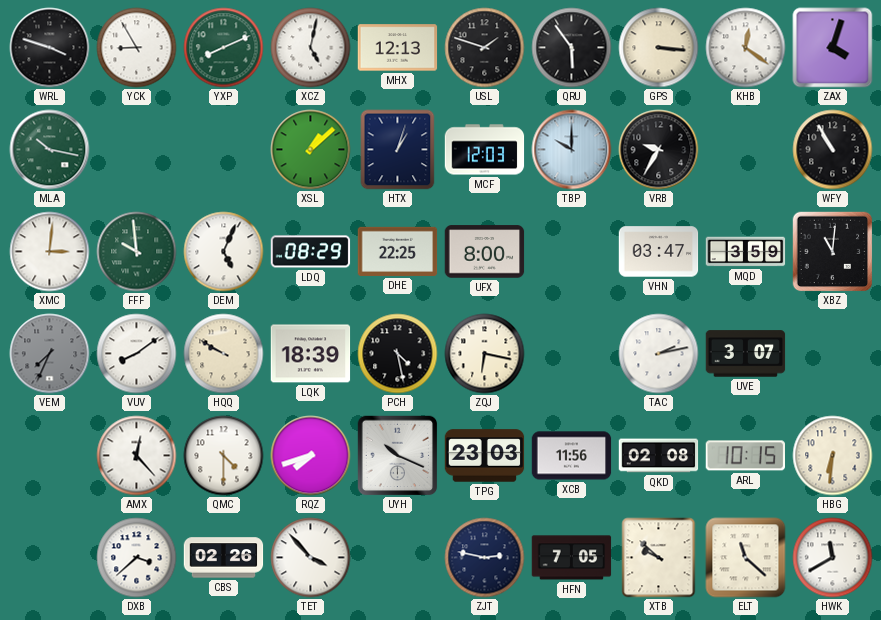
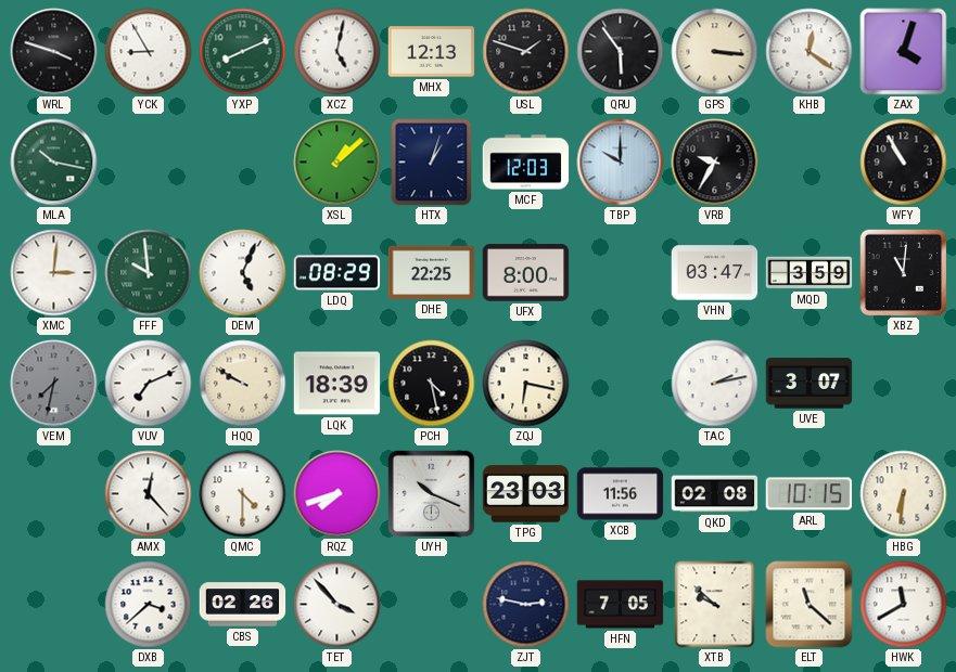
VEM: 7:34 -> 7:32 (54, 384)
VUV: 8:09 -> 7:11 (149, 384)
